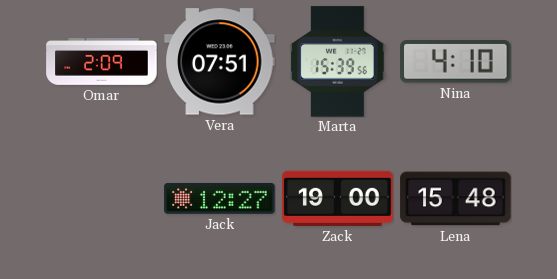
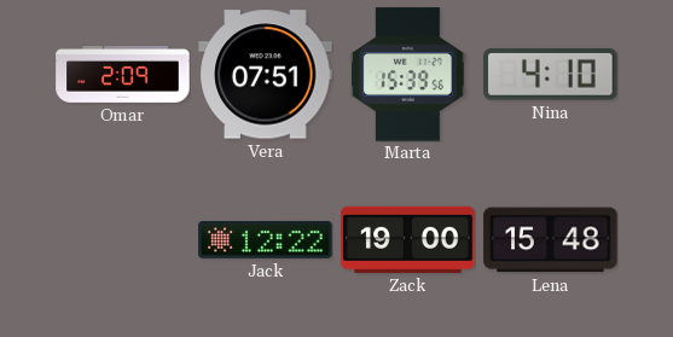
Jack: 12:27 -> 12:22 (266, 240)
